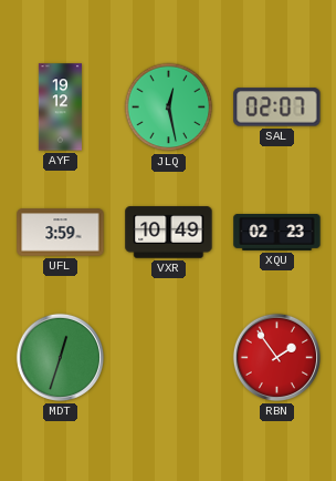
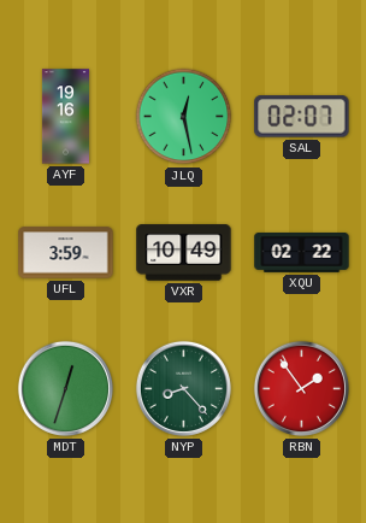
AYF: 19:12 -> 19:16 (65, 117)
XQU: 02:23 -> 02:22 (302, 253)
NYP: none -> 8:23 (183, 388)
